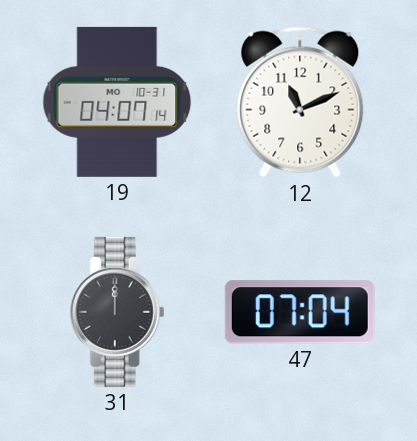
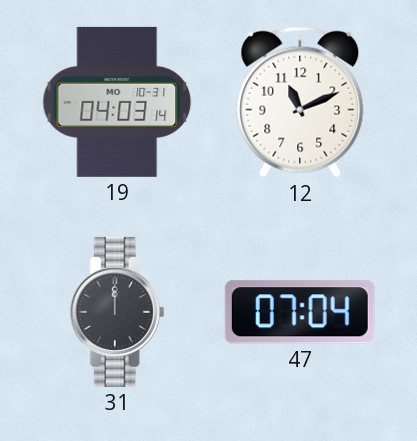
19: 04:07 -> 04:03 (117, 102)
